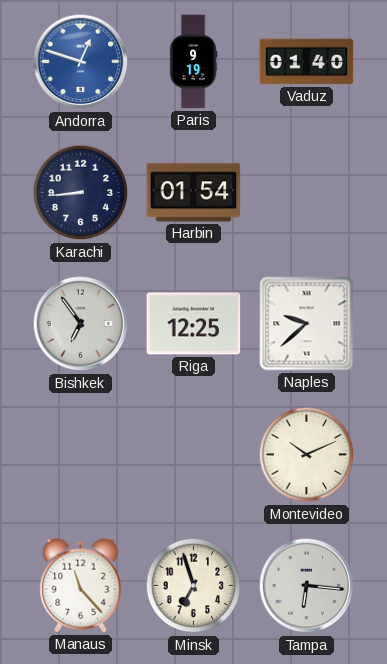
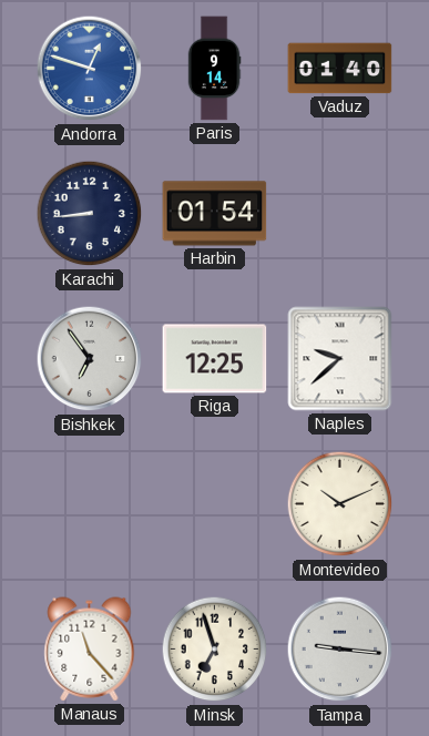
Paris: 9:19 -> 9:14 (214, 69)
Tampa: 6:16 -> 9:16 (340, 650)
